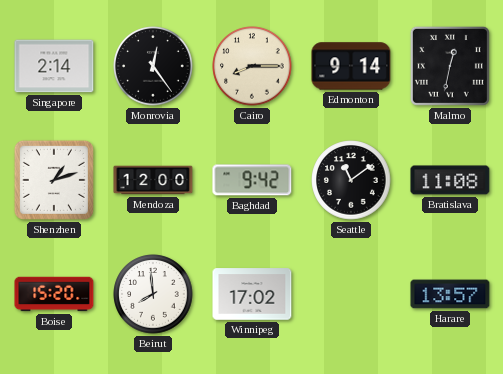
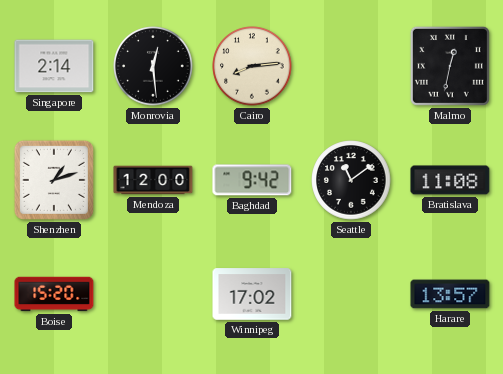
Monrovia: 12:24 -> 12:29 (153, 66)
Cairo: 8:15 -> 8:14 (252, 66)
Edmonton: 9:14 -> none (351, 66)
Beirut: 7:59 -> none (153, 294)
